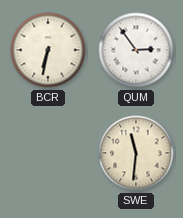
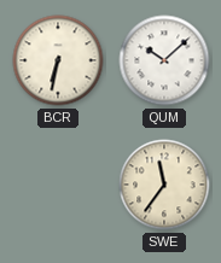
QUM: 2:54 -> 10:08 (164, 60)
SWE: 11:31 -> 11:36 (164, 185)
